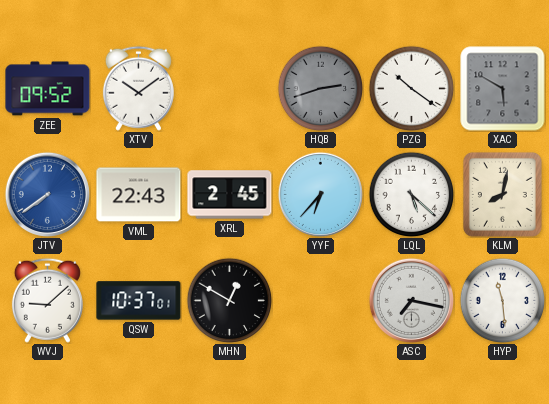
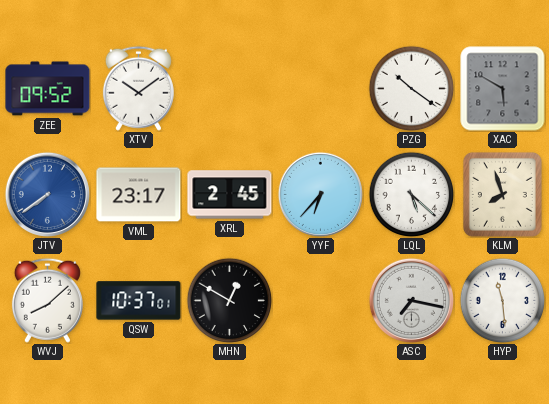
HQB: 2:42 -> none (320, 88)
VML: 22:43 -> 23:17 (139, 195)
KLM: 8:02 -> 7:57 (502, 194)
WVJ: 9:08 -> 8:08 (47, 300)
